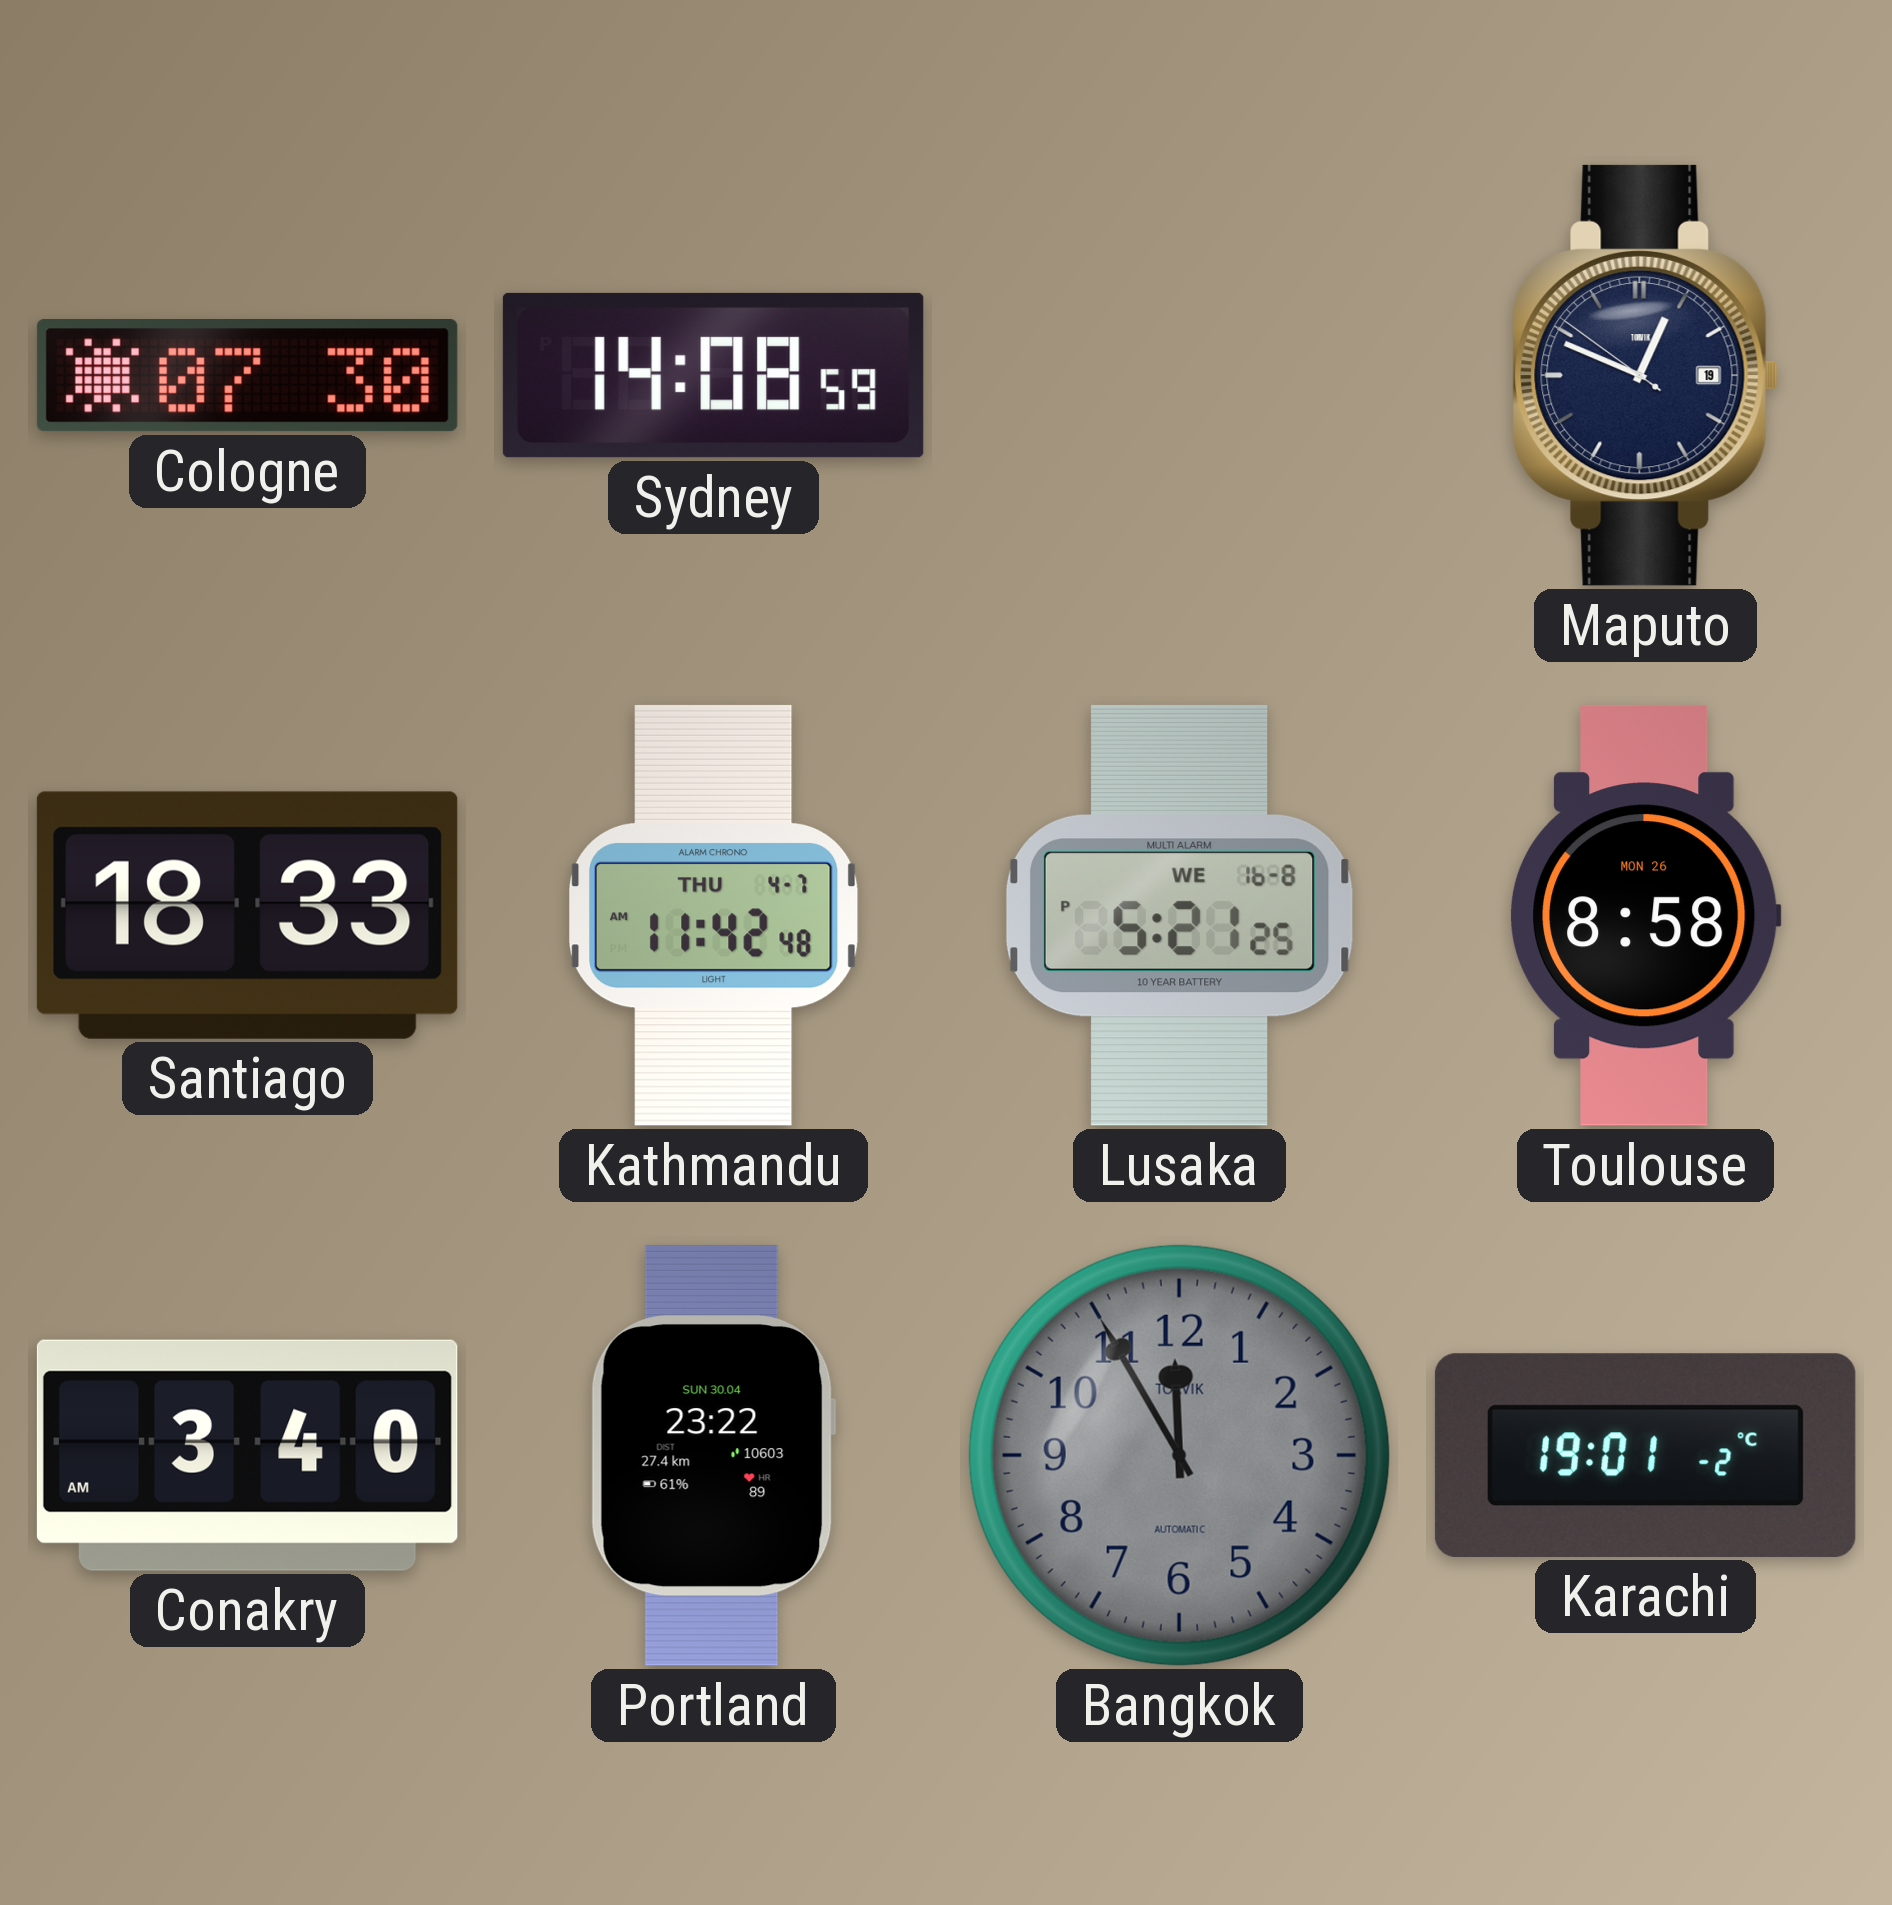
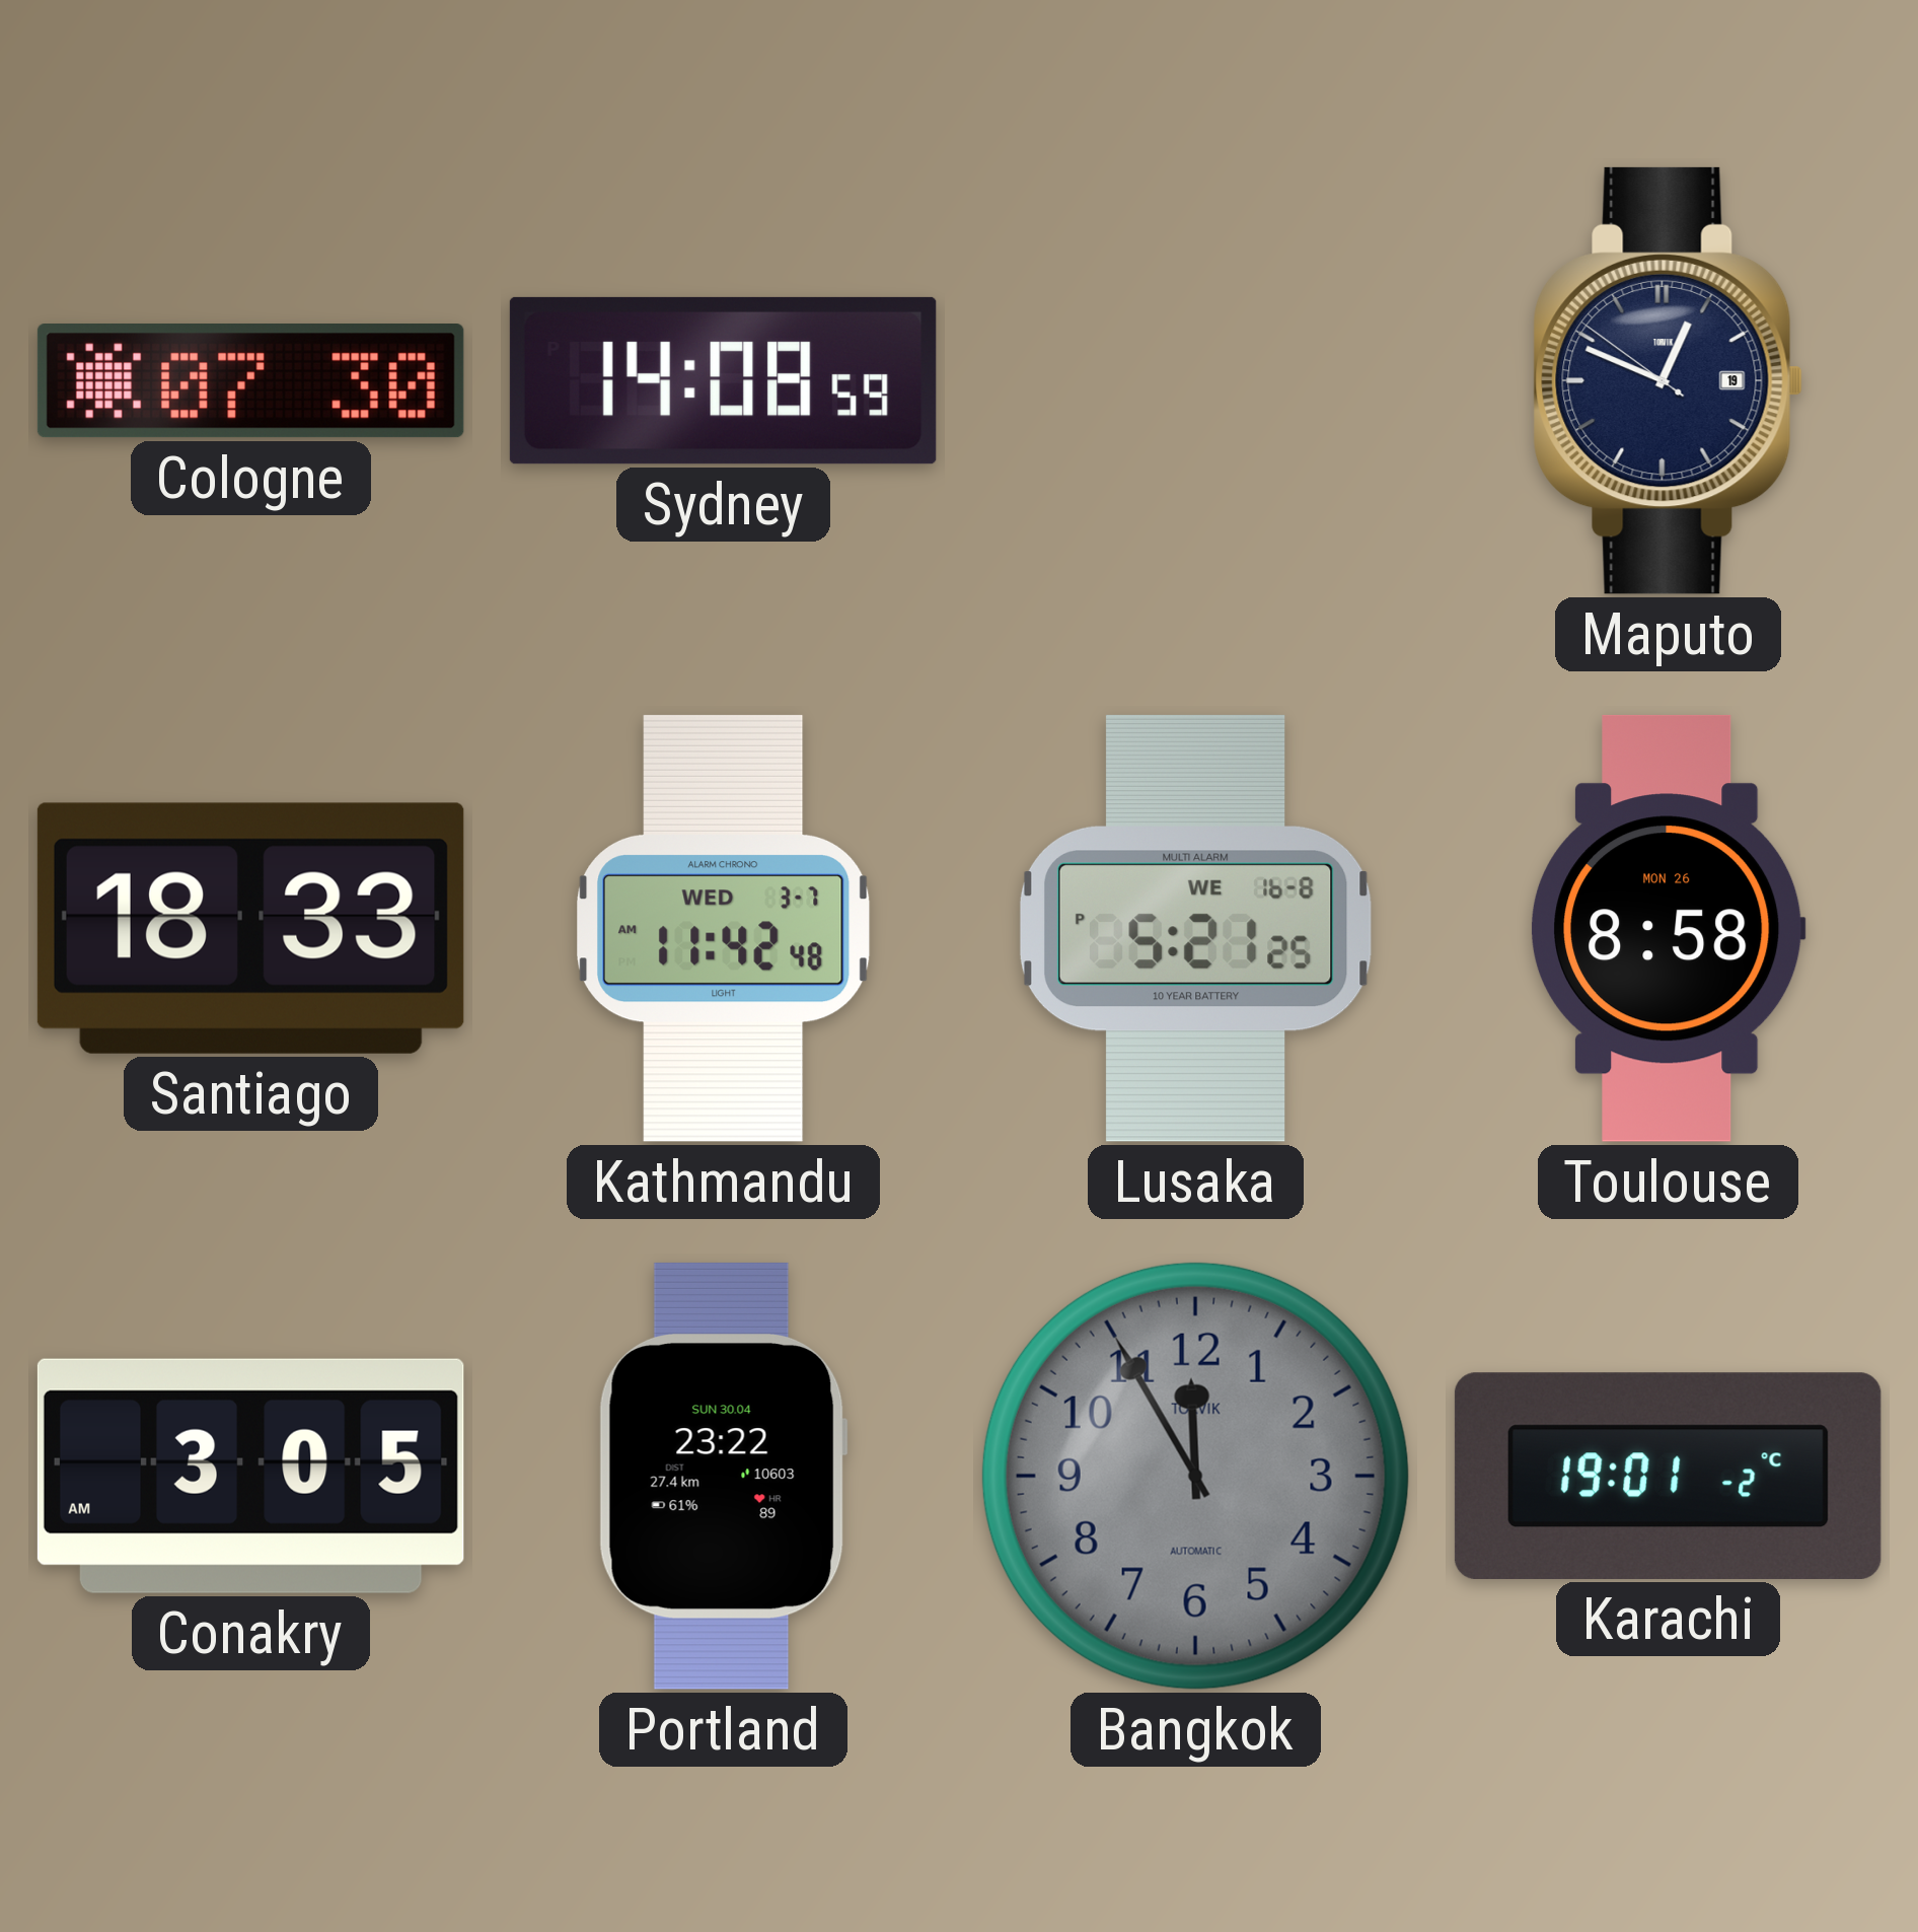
Kathmandu date: THU 4-7 -> WED 3-7 (724, 928)
Conakry: 3:40 -> 3:05 (250, 1476)
